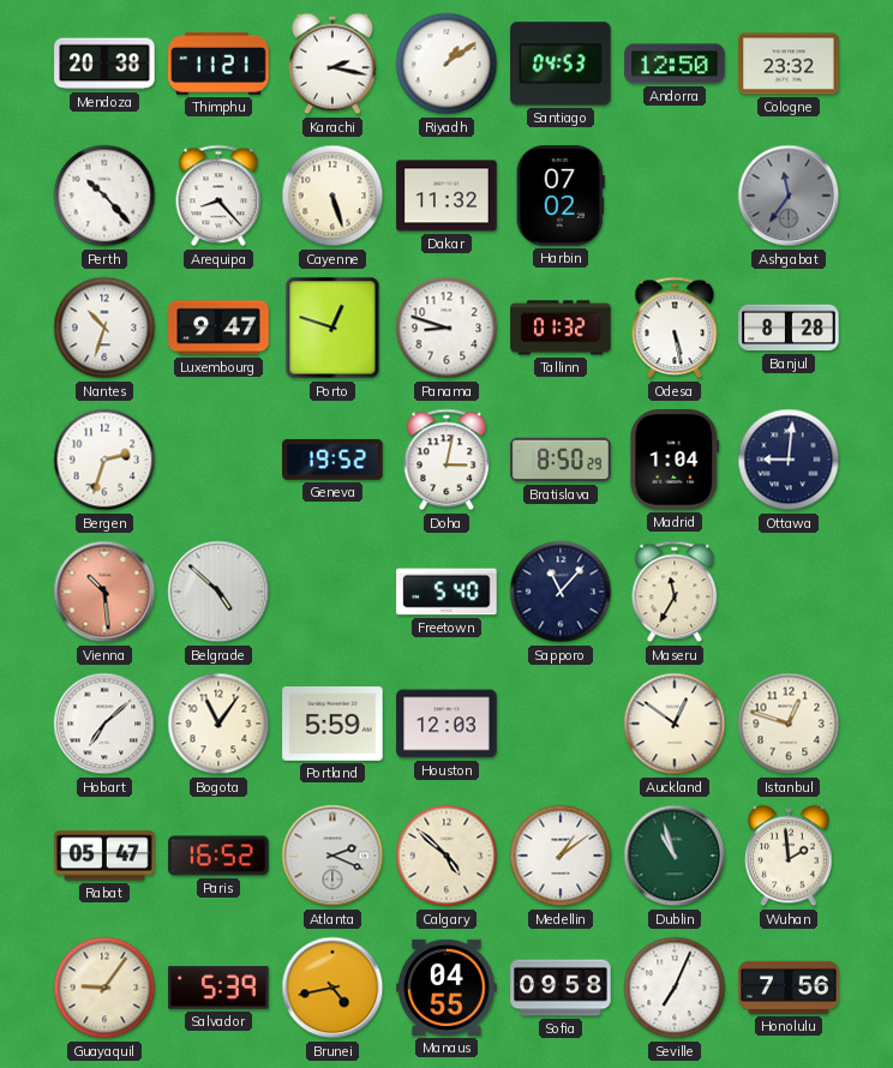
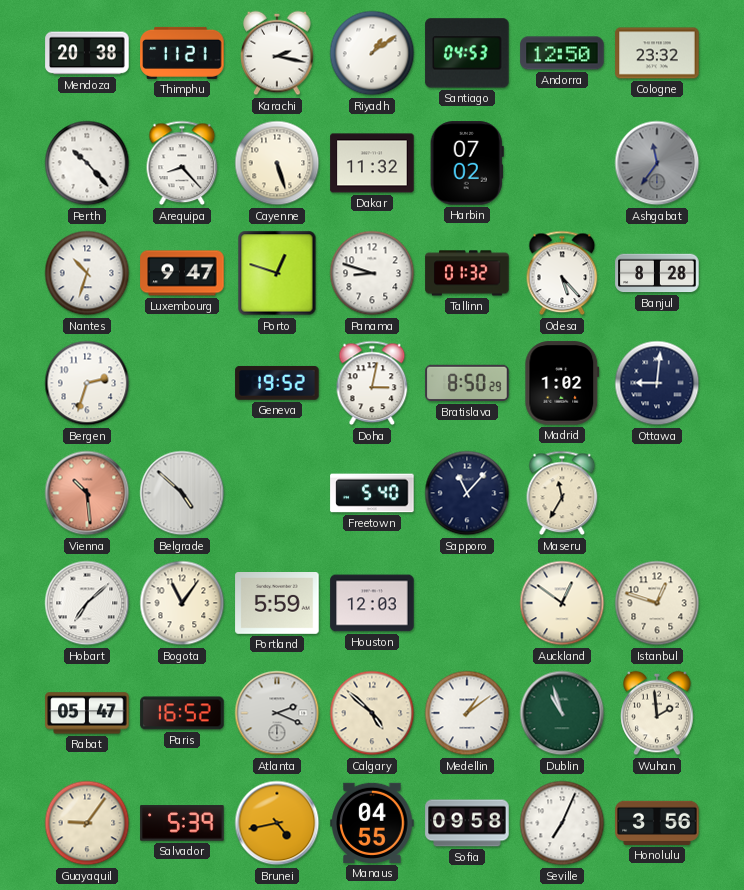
Odesa: 5:28 -> 5:23 (562, 273)
Madrid: 1:04 -> 1:02 (562, 383)
Honolulu: 7:56 -> 3:56 (657, 823)
